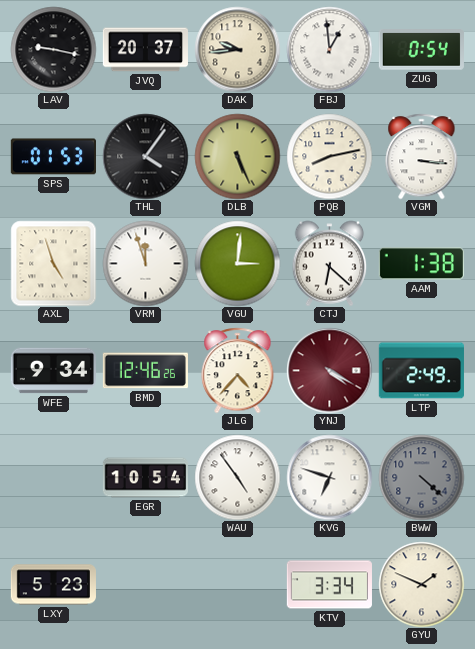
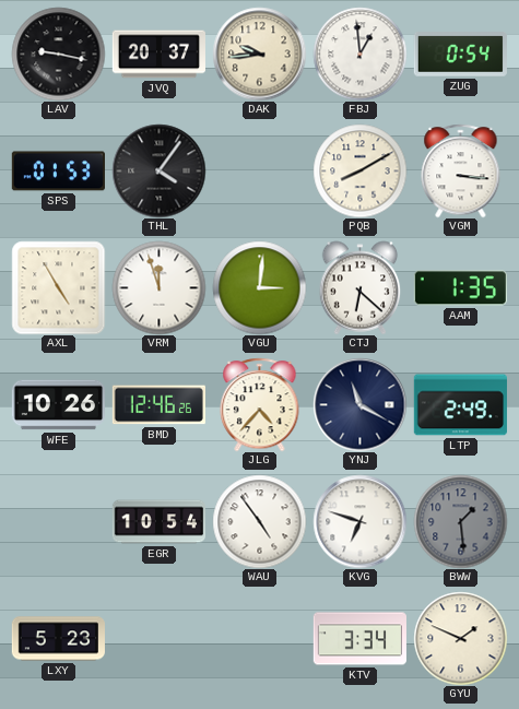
DLB: 5:26 -> none (237, 156)
PQB: 8:13 -> 8:10 (359, 170)
AXL: 4:57 -> 4:55 (58, 287)
AAM: 1:38 -> 1:35 (460, 288)
WFE: 9:34 -> 10:26 (58, 405)
YNJ: 4:20 -> 11:20 (359, 404)
YNJ dial: burgundy -> navy (359, 404)
BWW: 4:22 -> 1:29 (460, 521)
